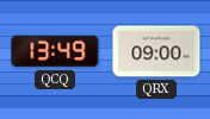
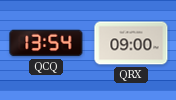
QCQ: 13:49 -> 13:54 (46, 43)
